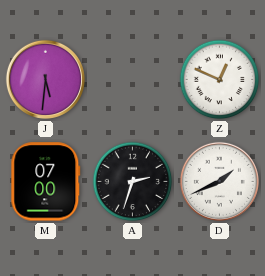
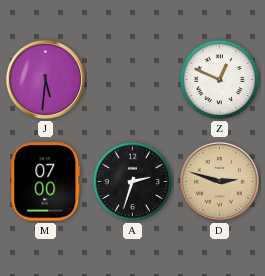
D: 1:41 -> 2:48 (219, 181)
D dial: white -> champagne (219, 181)
